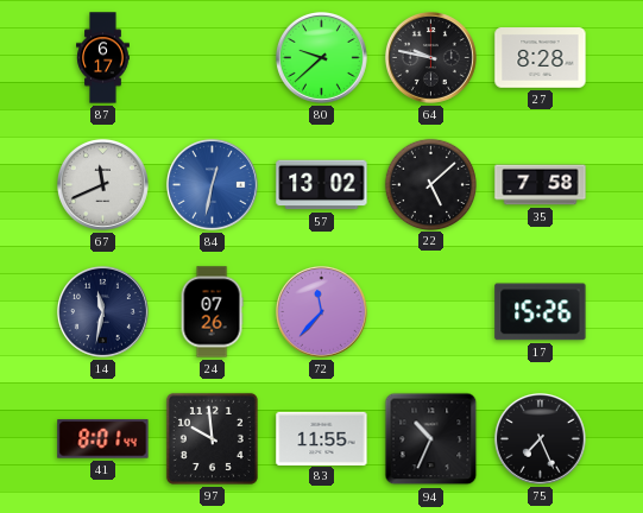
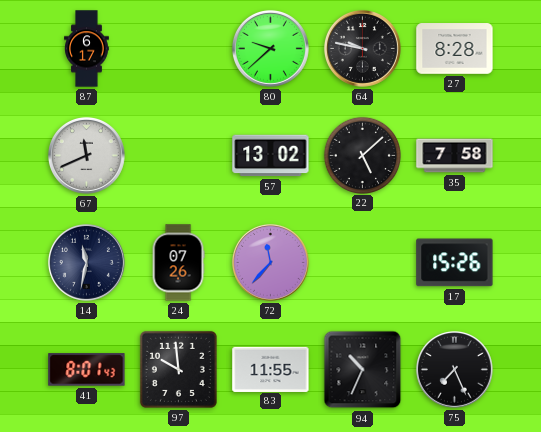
84: 12:32 -> none (212, 184)
41: 8:01:44 -> 8:01:43 (87, 370)
